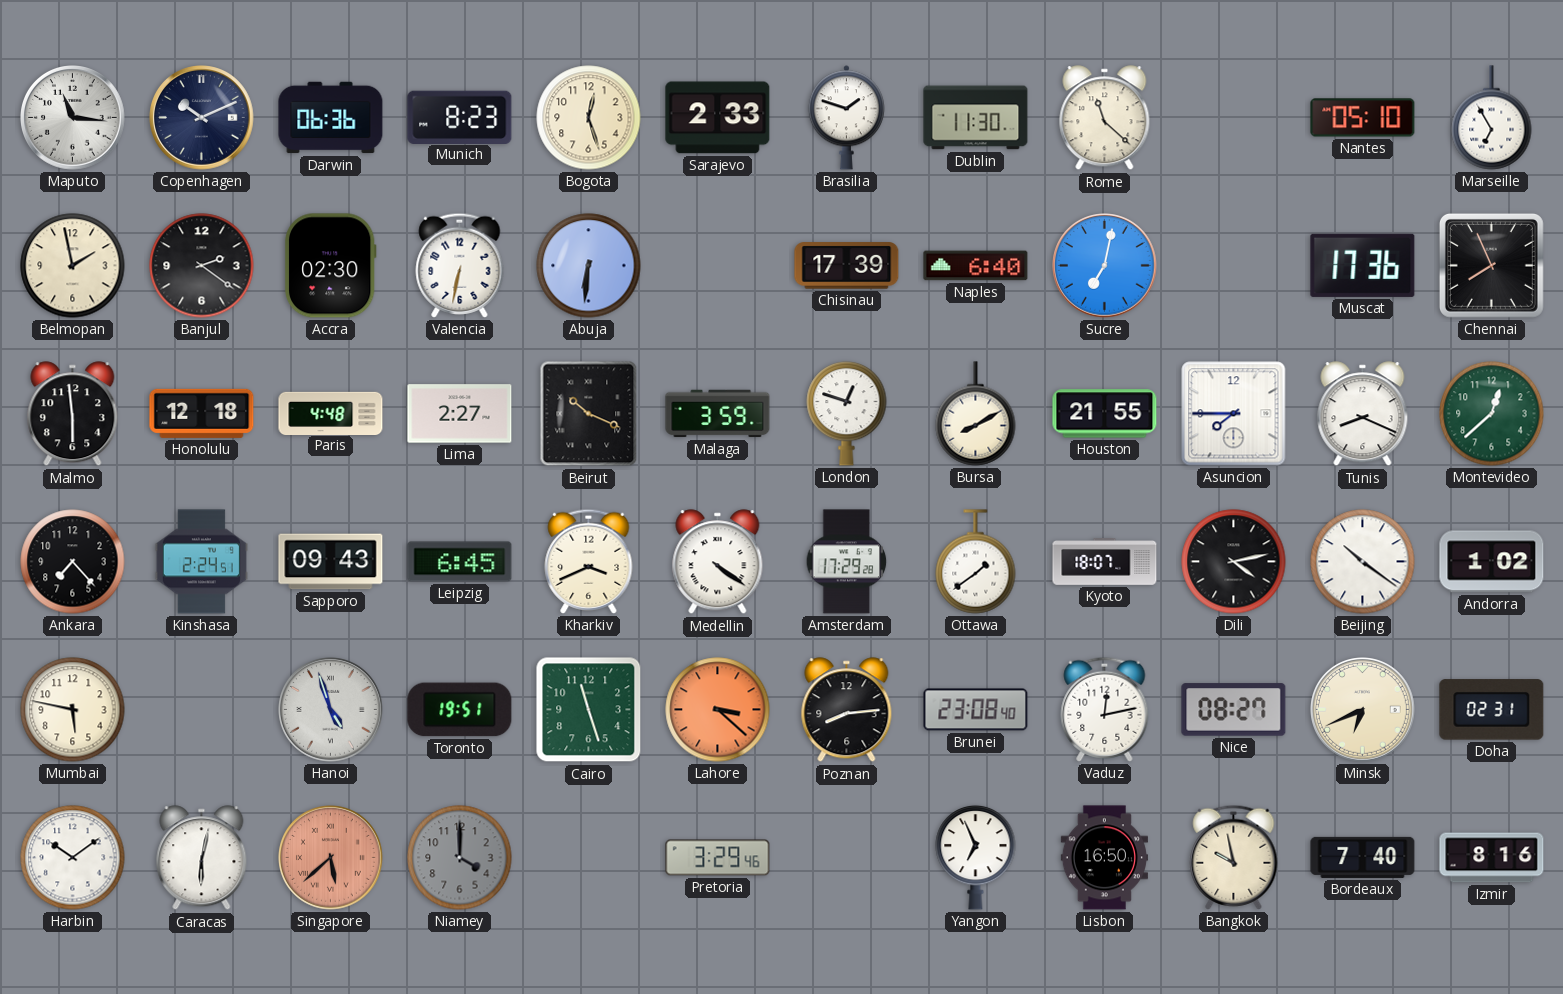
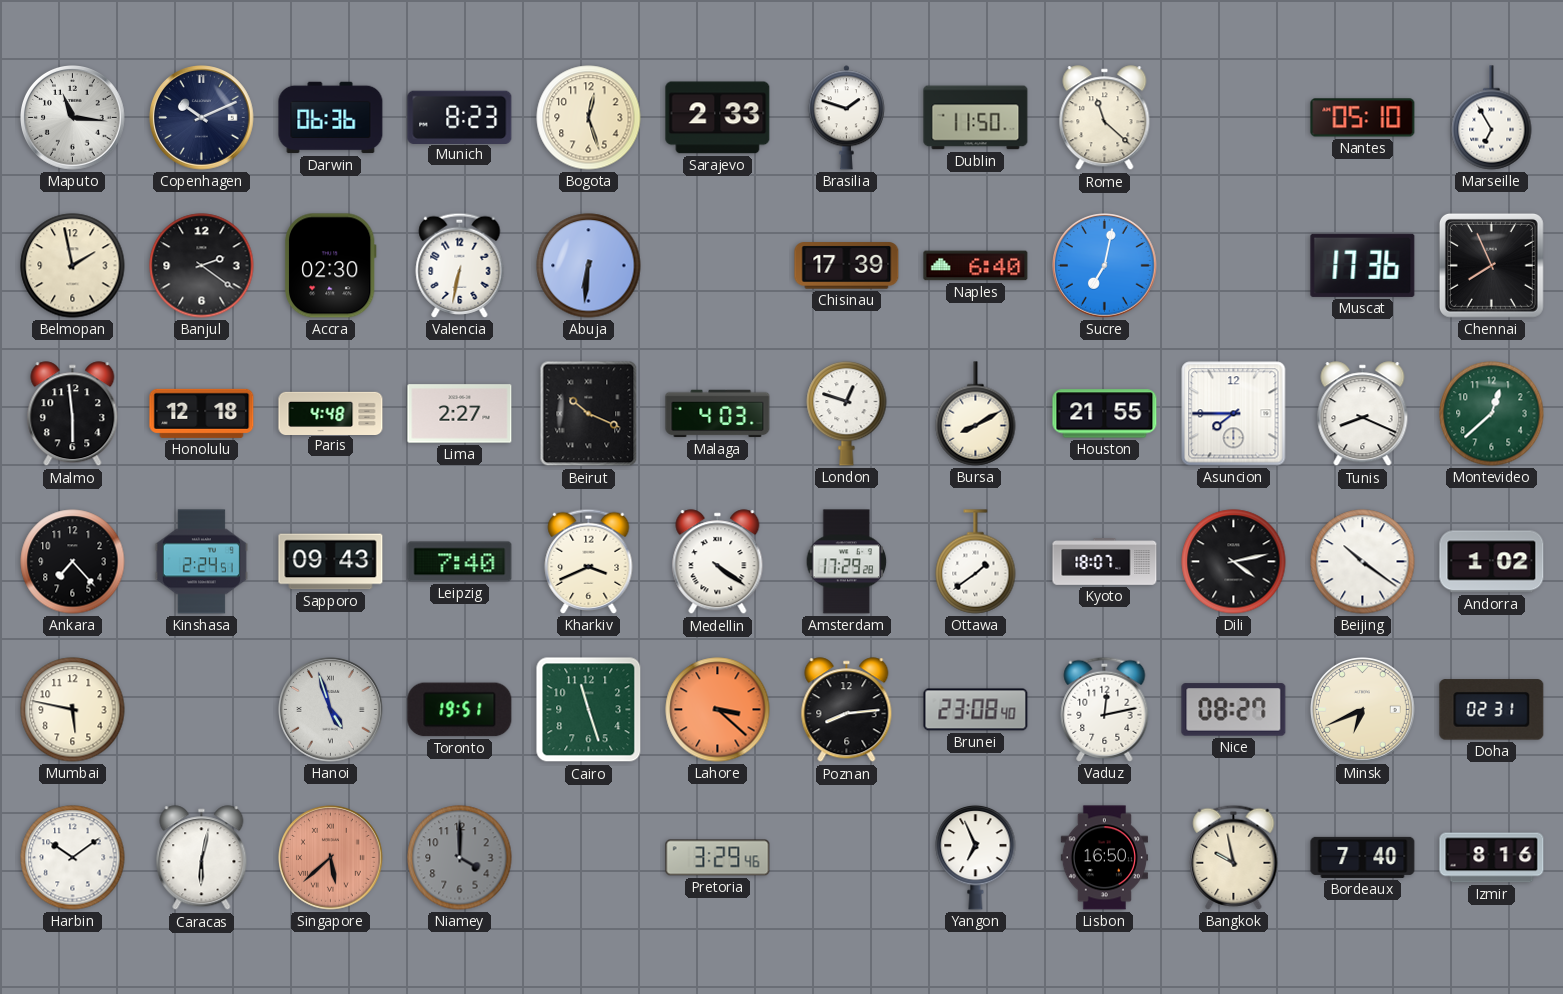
Dublin: 11:30 -> 11:50 (976, 118)
Malaga: 3:59 -> 4:03 (718, 414)
Leipzig: 6:45 -> 7:40 (460, 562)
